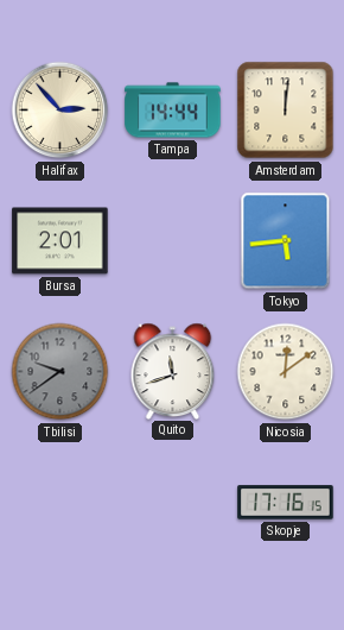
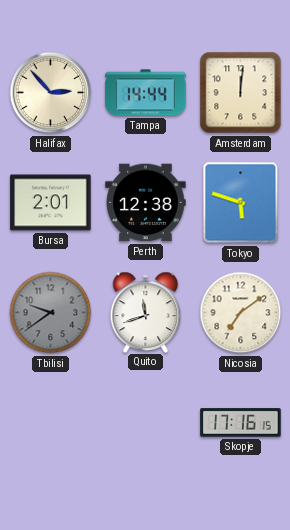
Perth: none -> 12:38 (146, 203)
Tokyo: 5:44 -> 5:48 (241, 203)
Nicosia: 12:09 -> 7:09 (241, 313)
